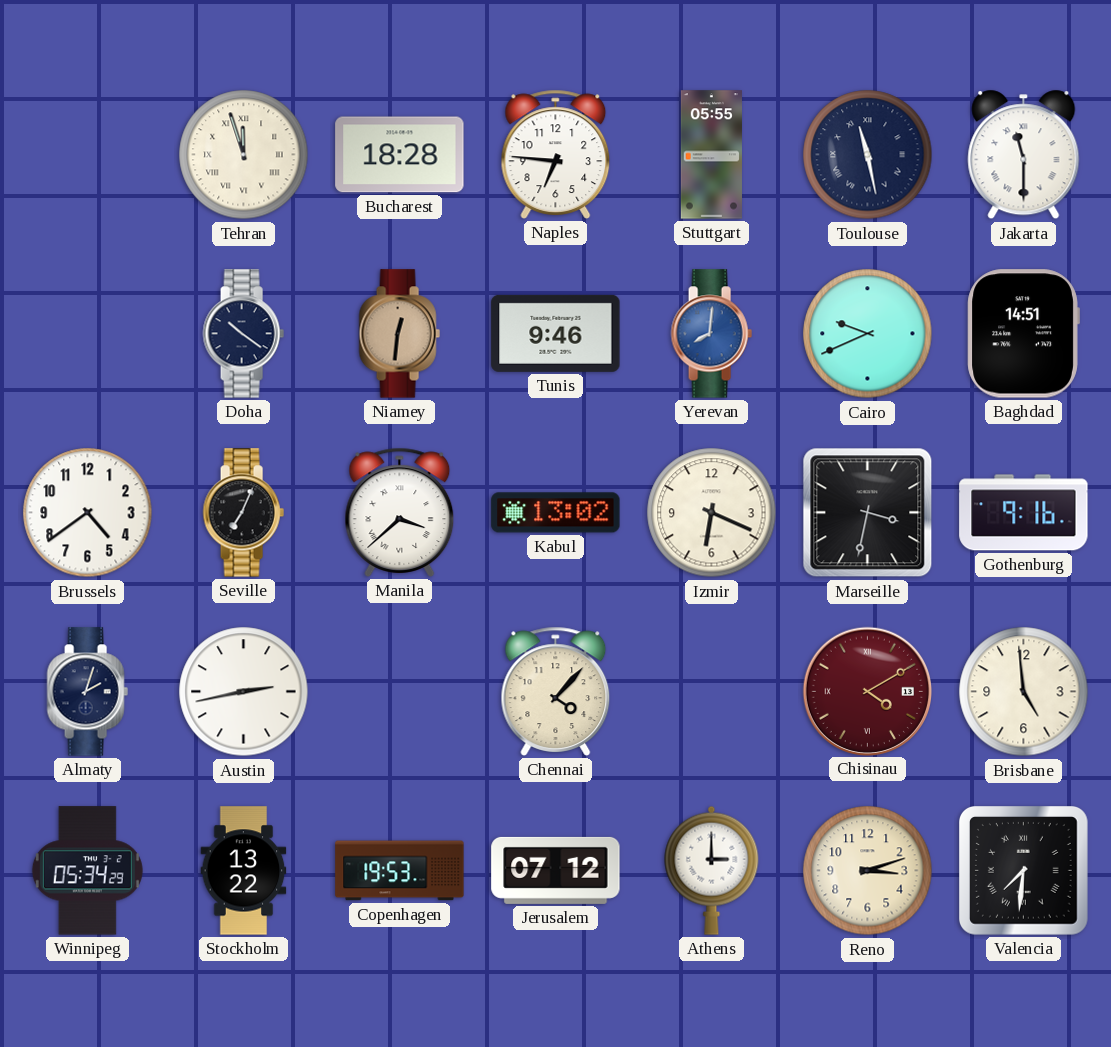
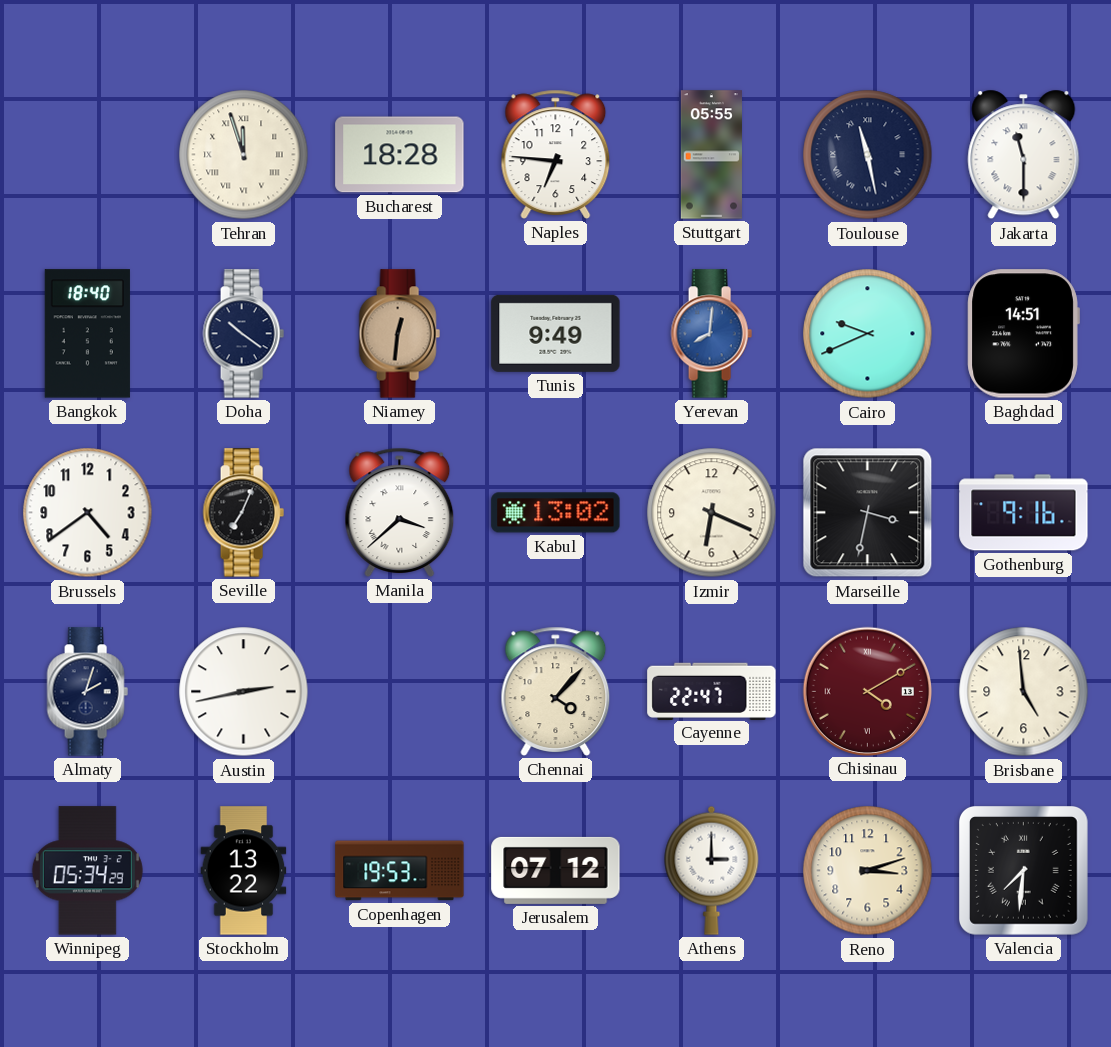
Bangkok: none -> 18:40 (87, 334)
Tunis: 9:46 -> 9:49 (556, 333)
Cayenne: none -> 22:47 (712, 691)
